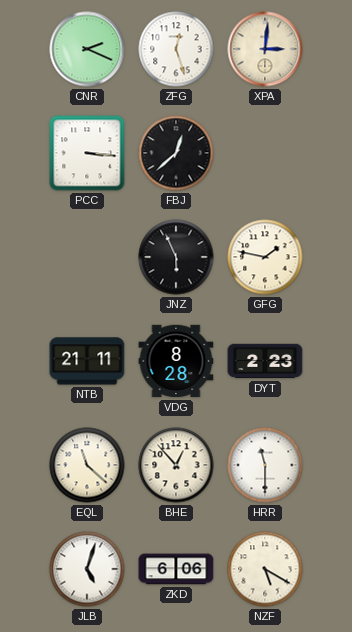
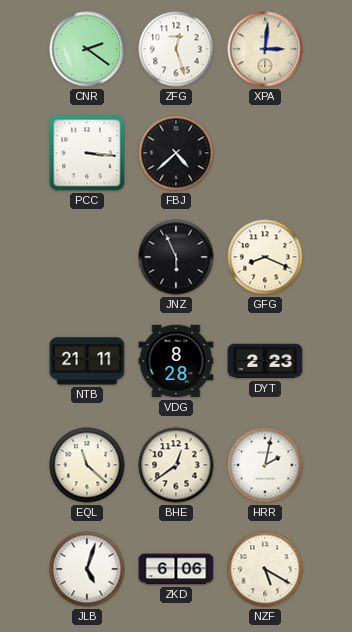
CNR: 2:19 -> 2:21 (87, 49)
FBJ: 12:38 -> 4:38 (176, 153)
GFG: 1:47 -> 8:19 (265, 257)
BHE: 12:53 -> 12:39 (176, 465)
HRR: 11:30 -> 2:02 (265, 465)
